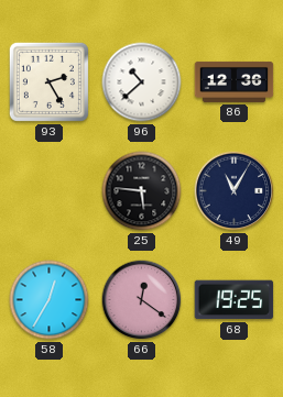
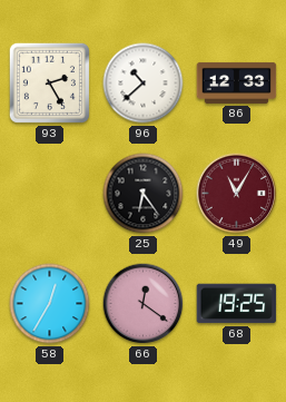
86: 12:36 -> 12:33 (237, 82)
25: 5:46 -> 6:24 (144, 194)
49 dial: navy -> burgundy (237, 194)
